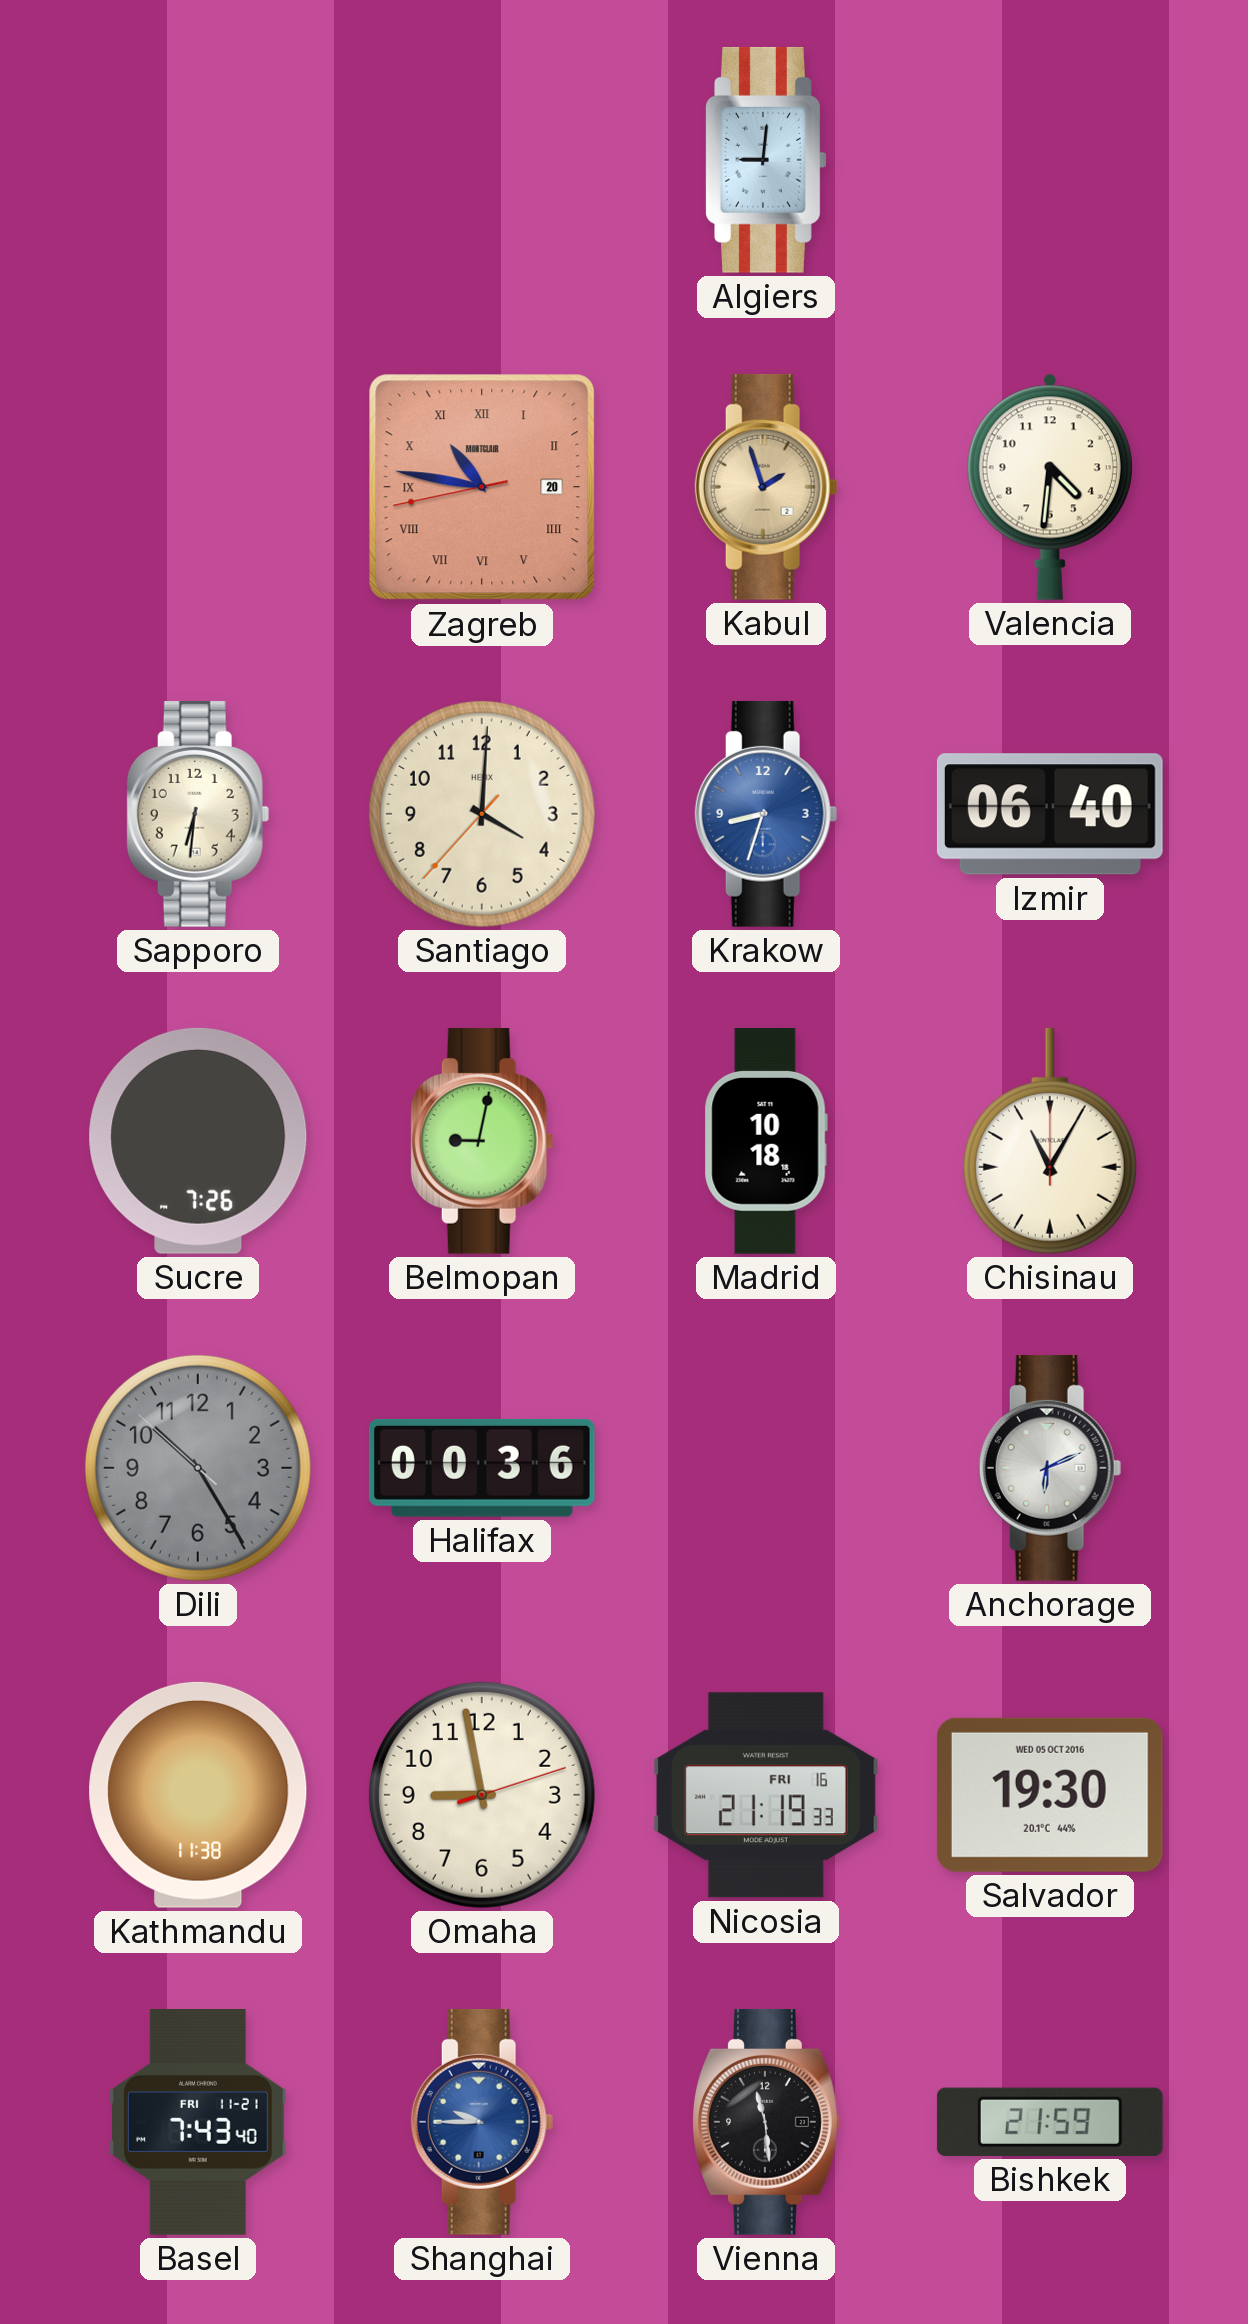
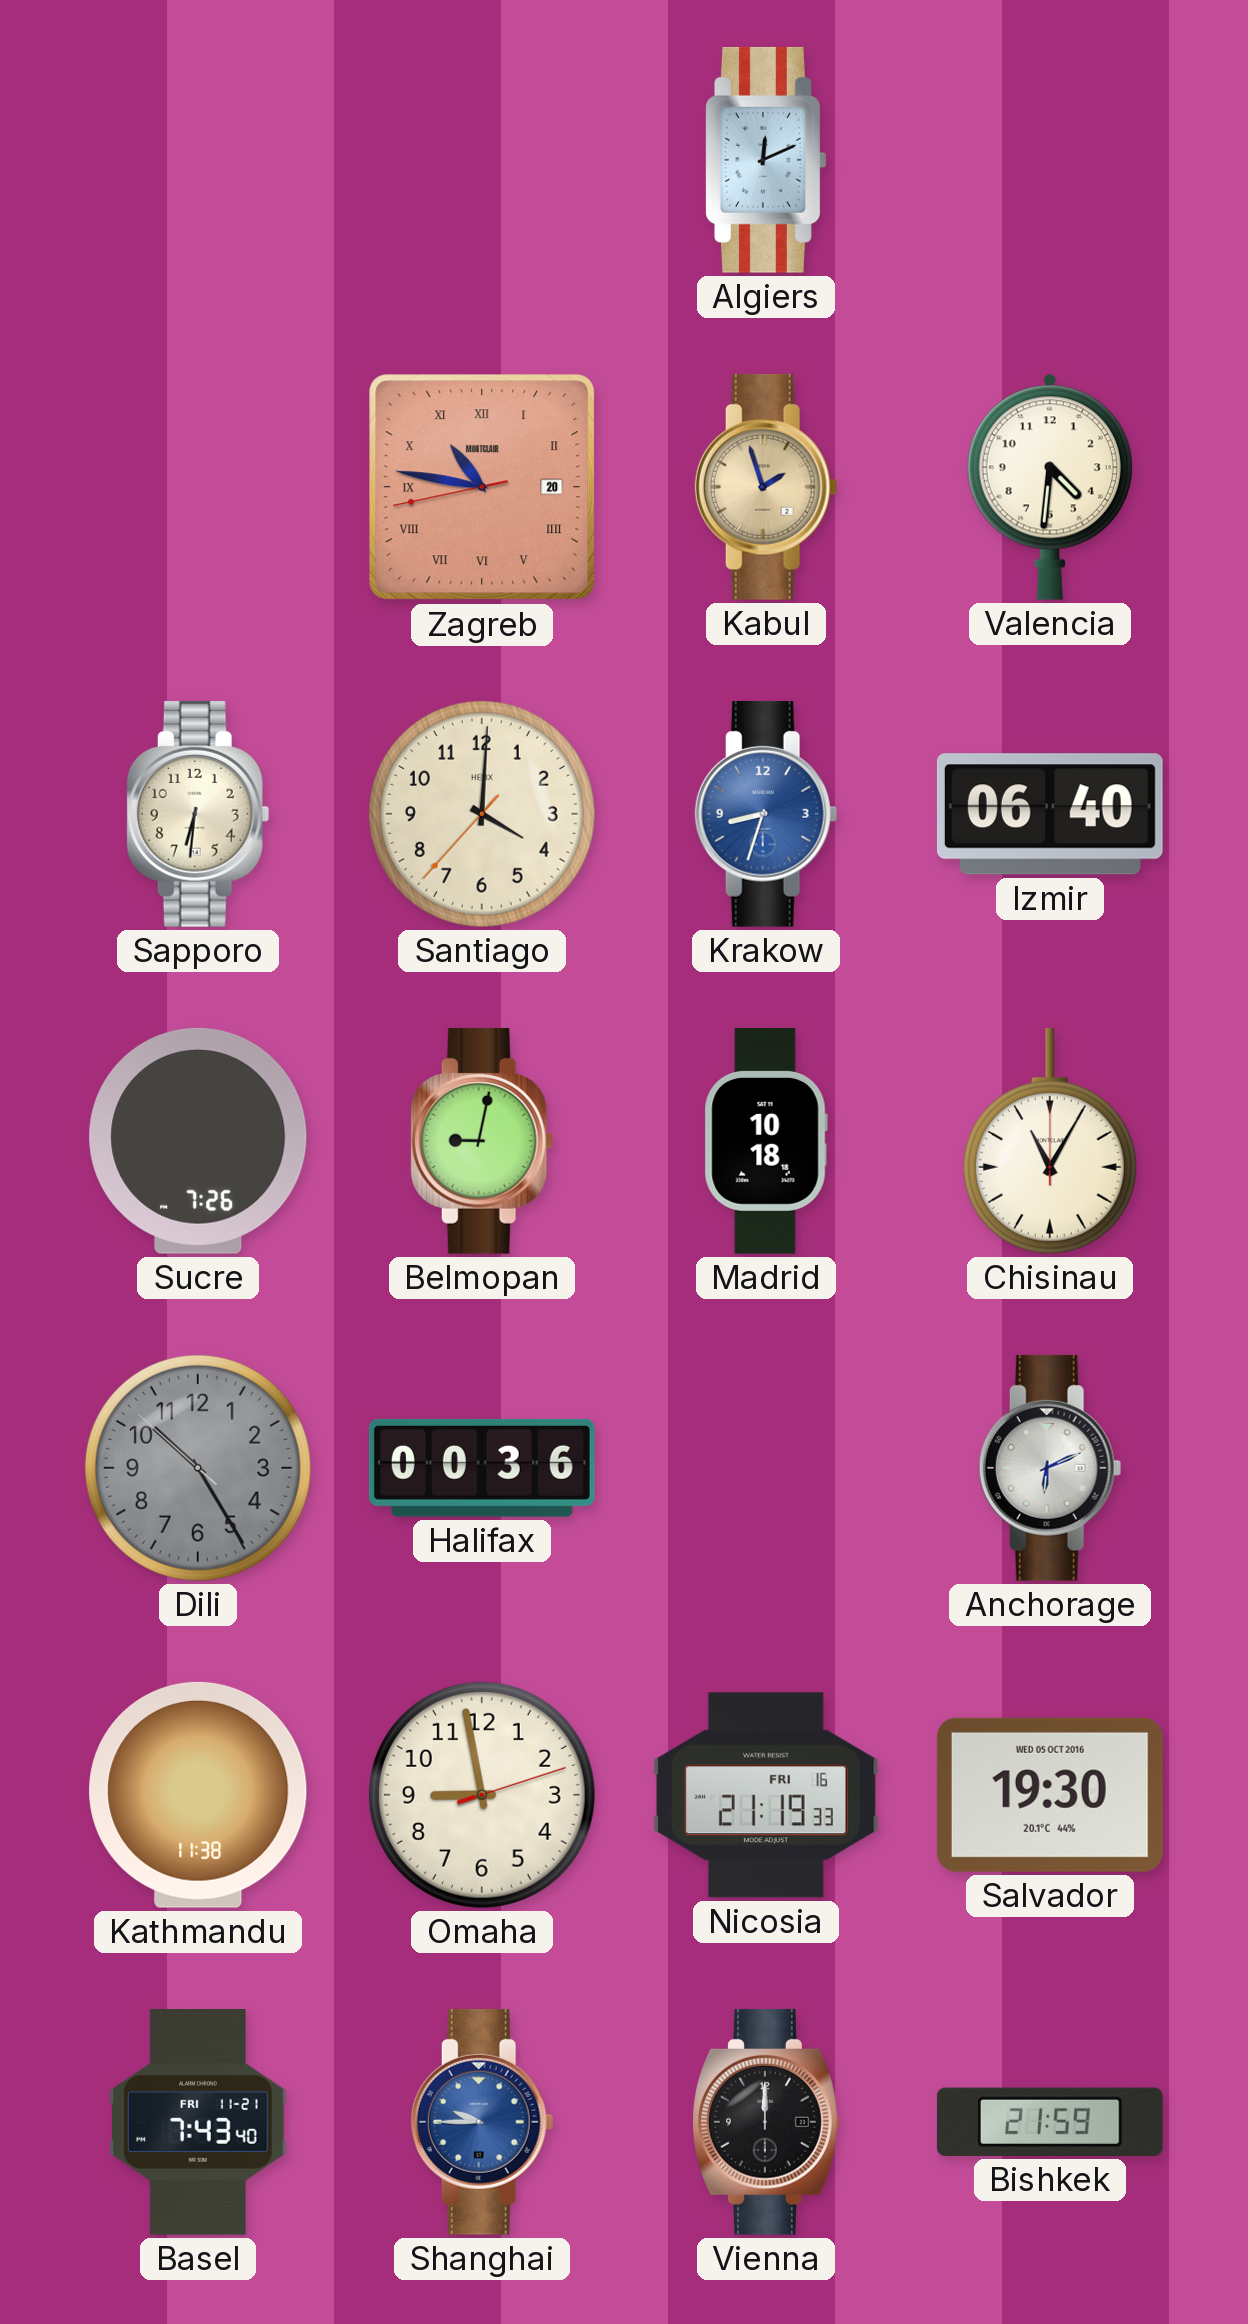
Algiers: 9:01 -> 12:11 (767, 160)
Vienna: 11:29 -> 12:00 (767, 2122)
